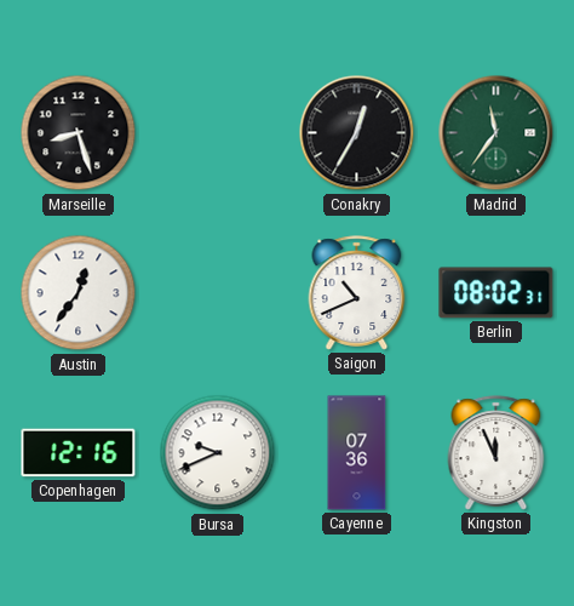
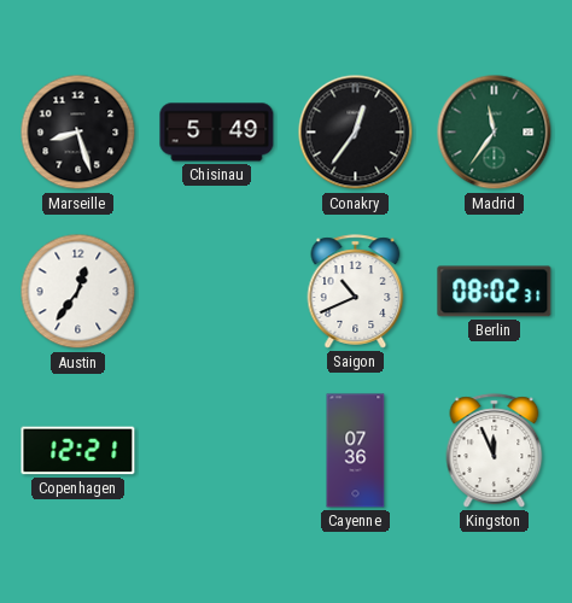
Chisinau: none -> 5:49 (217, 133)
Conakry: 12:35 -> 12:36 (356, 133)
Copenhagen: 12:16 -> 12:21 (78, 451)
Bursa: 9:41 -> none (218, 453)
